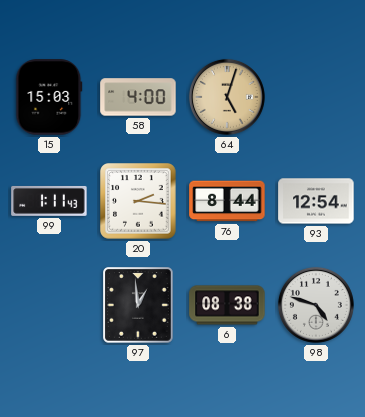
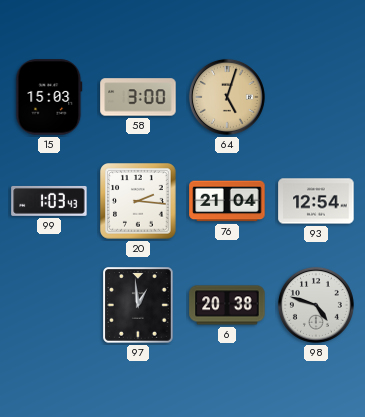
58: 4:00 -> 3:00 (138, 97)
99: 1:11 -> 1:03 (49, 201)
76: 8:44 -> 21:04 (227, 201)
6: 08:38 -> 20:38 (227, 305)
